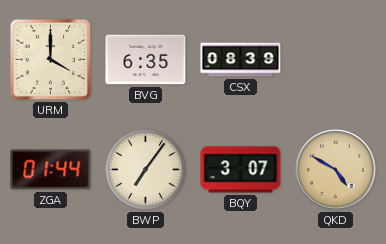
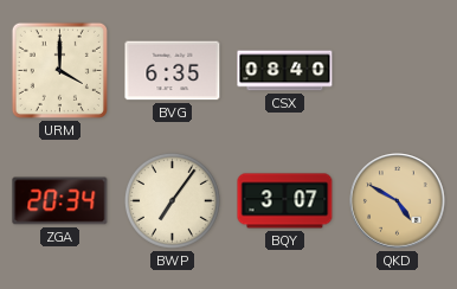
CSX: 08:39 -> 08:40 (285, 71)
ZGA: 01:44 -> 20:34 (60, 201)
